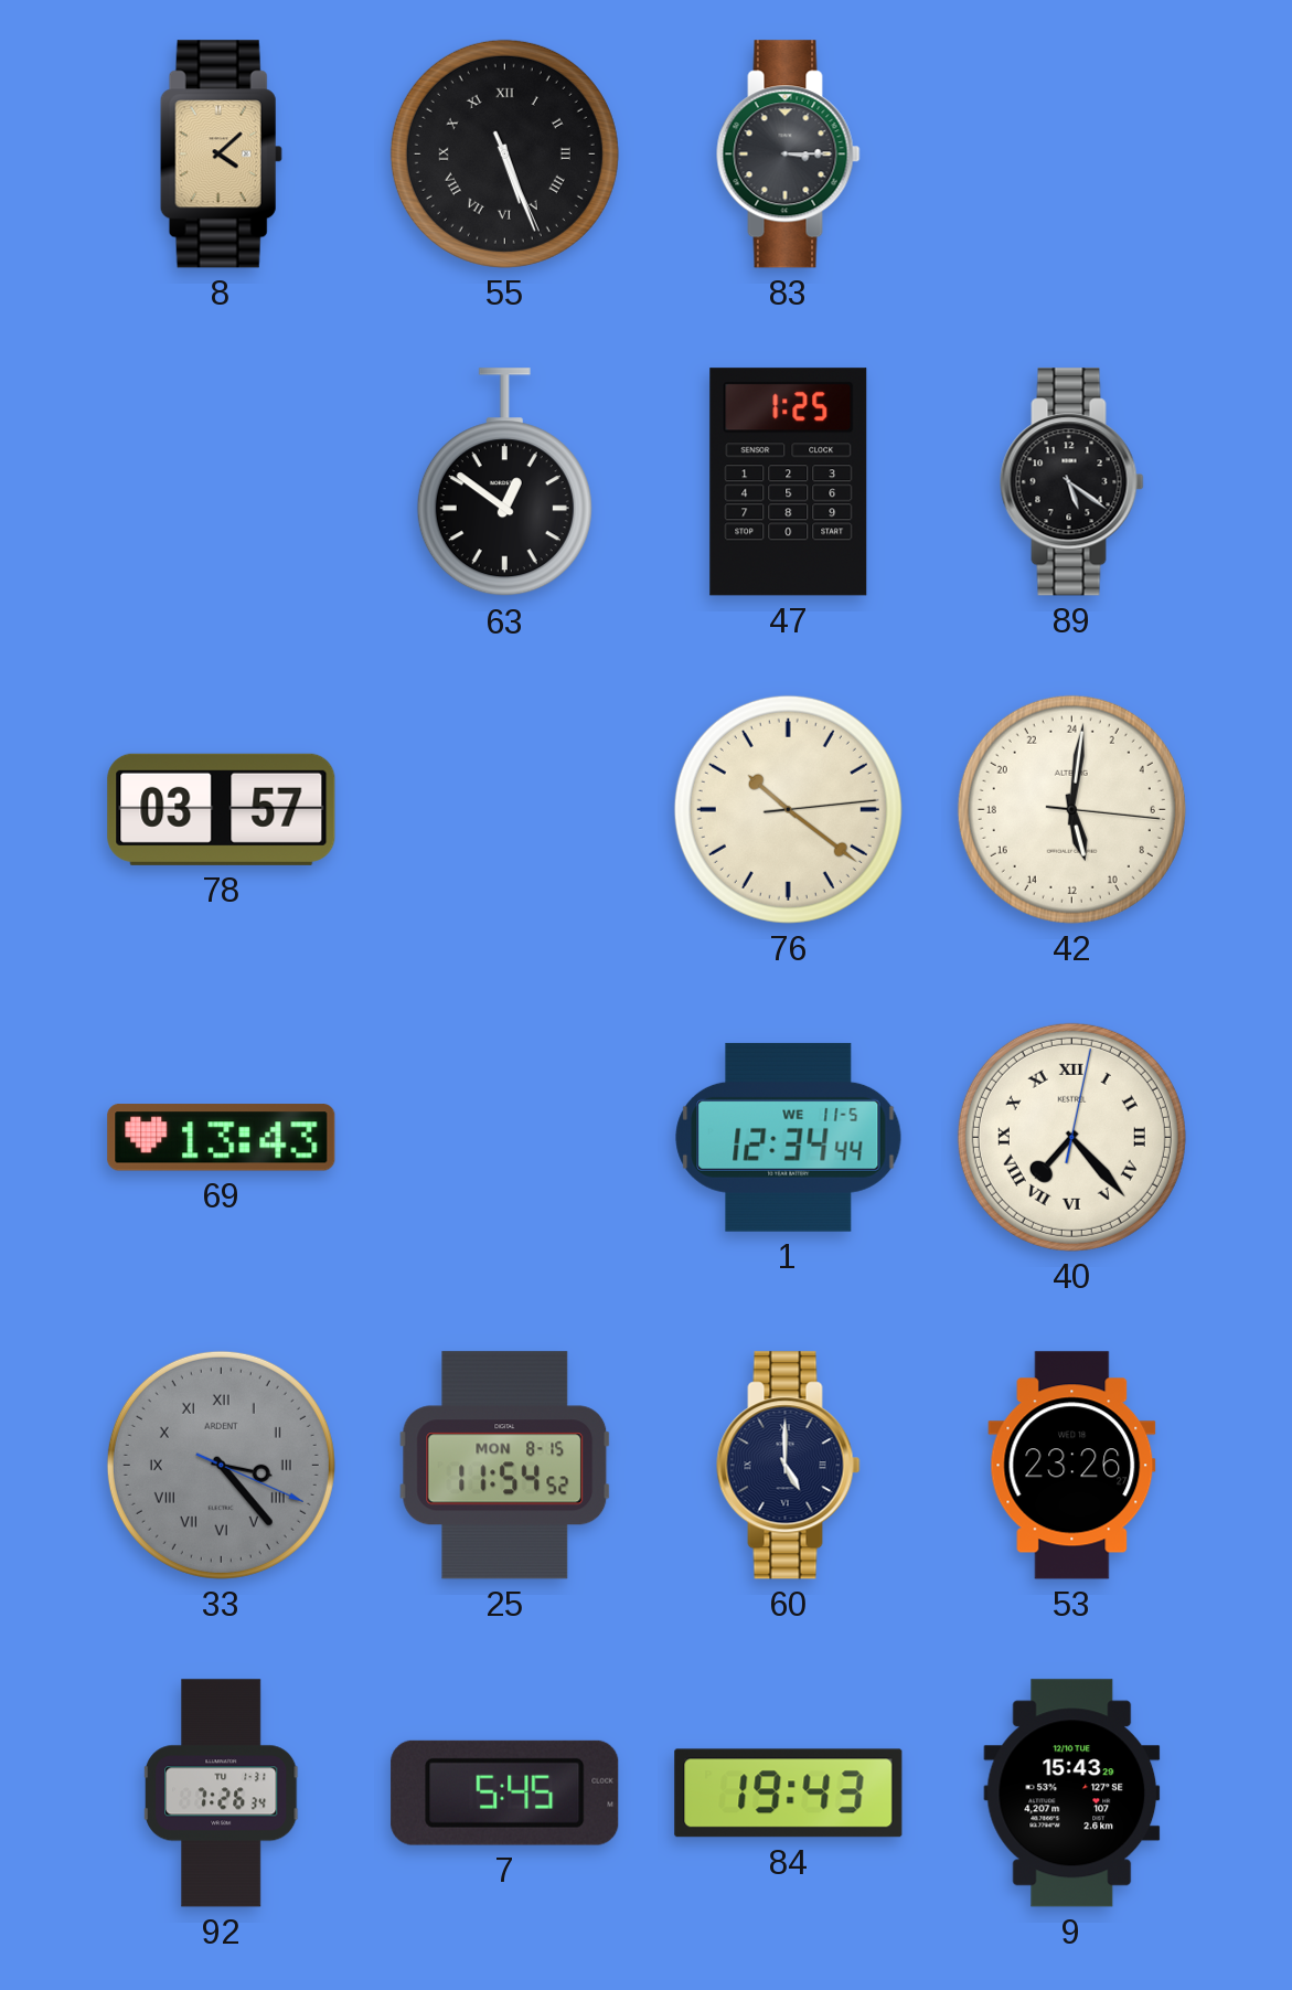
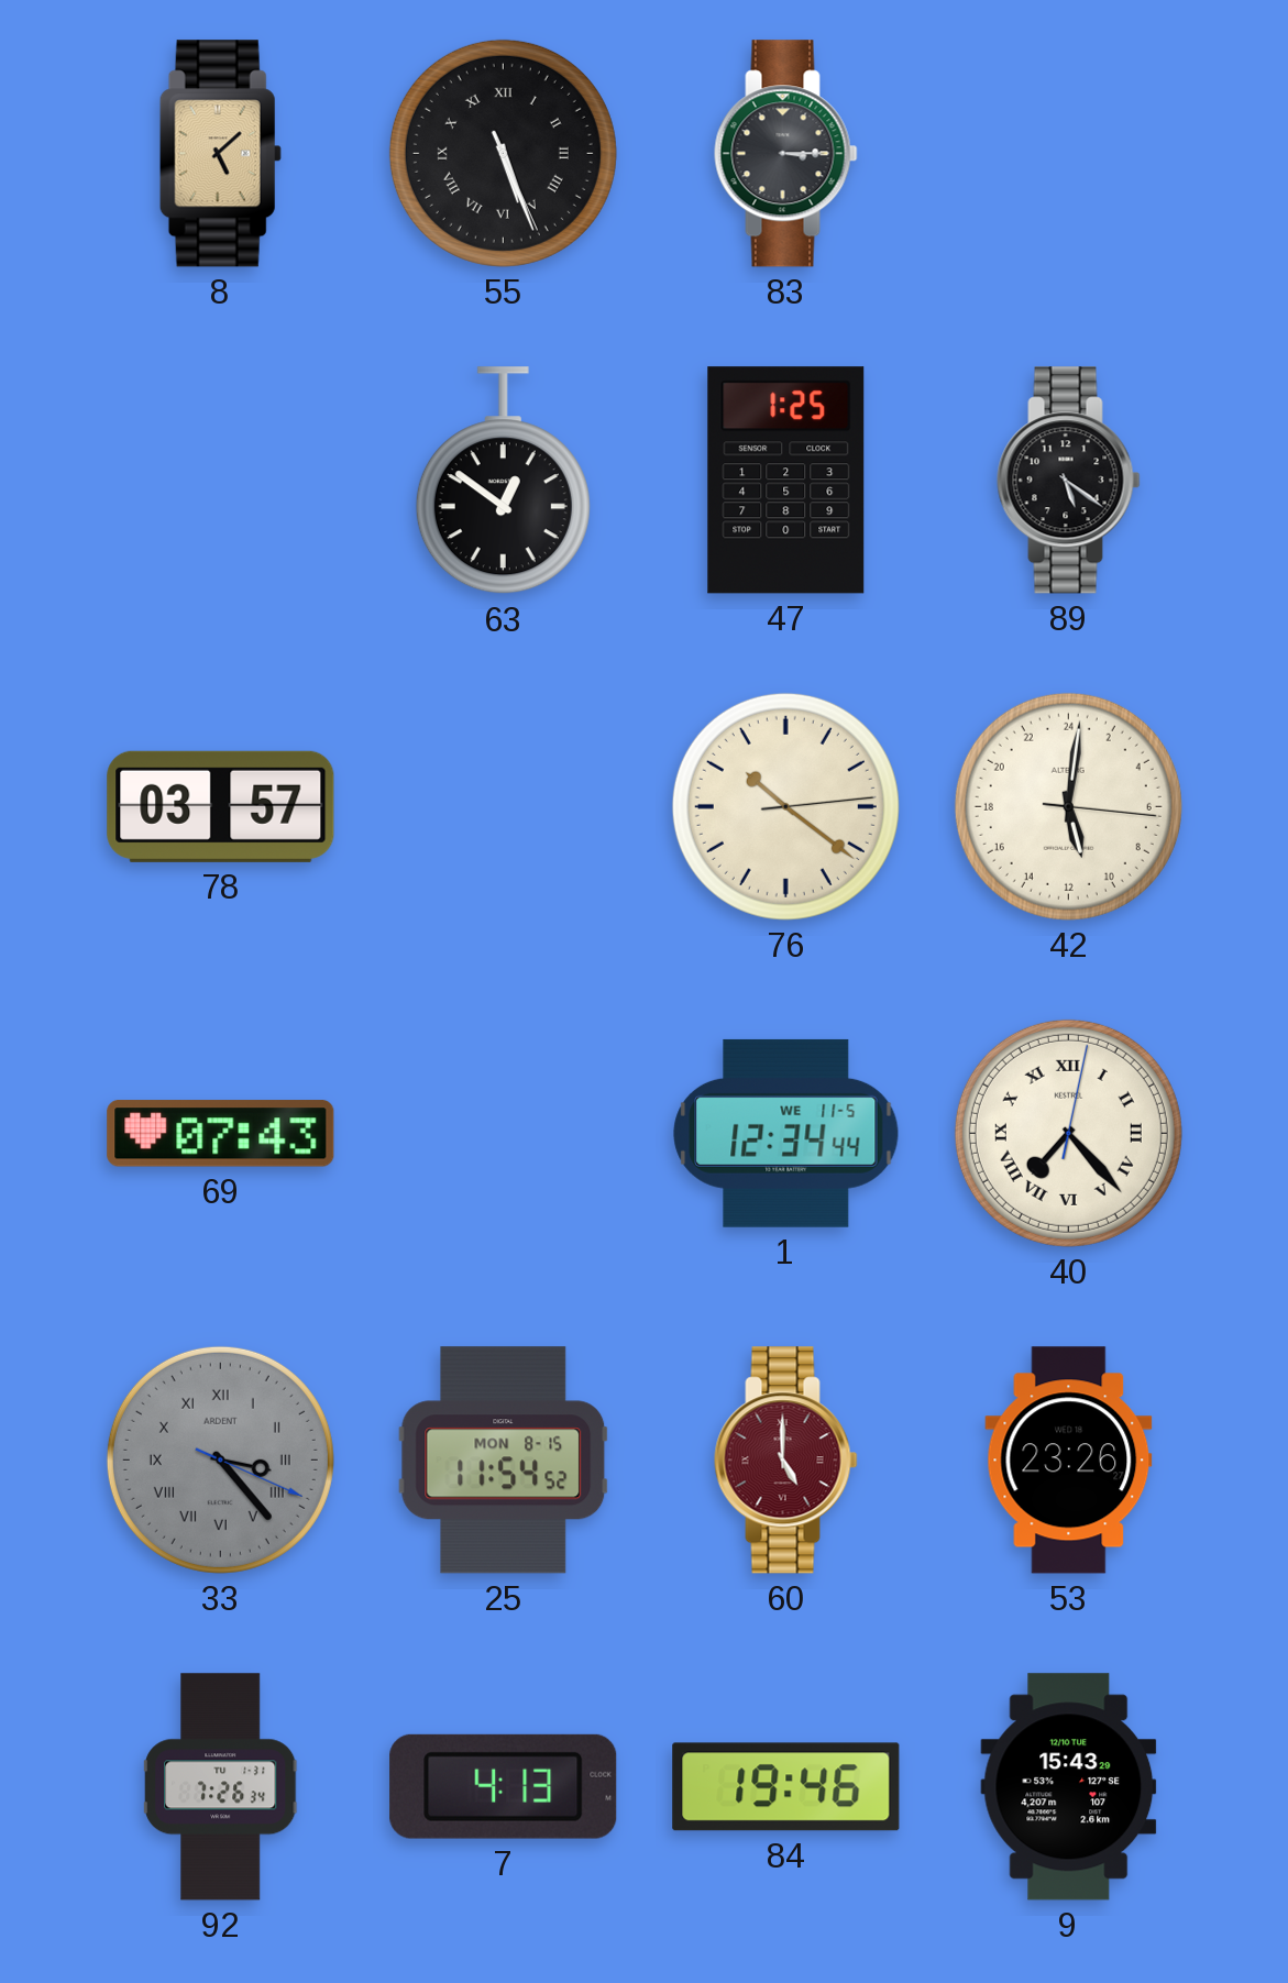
8: 4:08 -> 5:08 (220, 154)
69: 13:43 -> 07:43 (221, 1134)
60 dial: navy -> burgundy (786, 1461)
7: 5:45 -> 4:13 (504, 1786)
84: 19:43 -> 19:46 (786, 1787)
